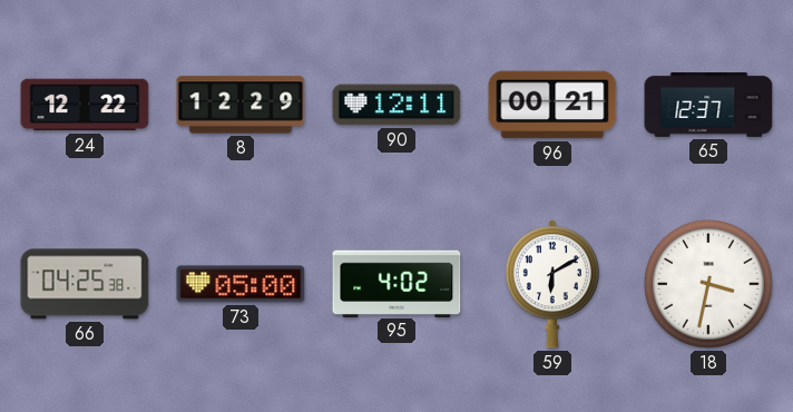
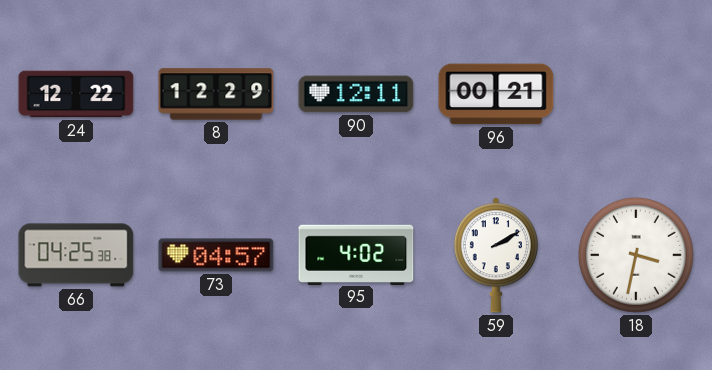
65: 12:37 -> none (708, 106)
73: 05:00 -> 04:57 (216, 255)
59: 6:10 -> 2:10 (496, 255)
